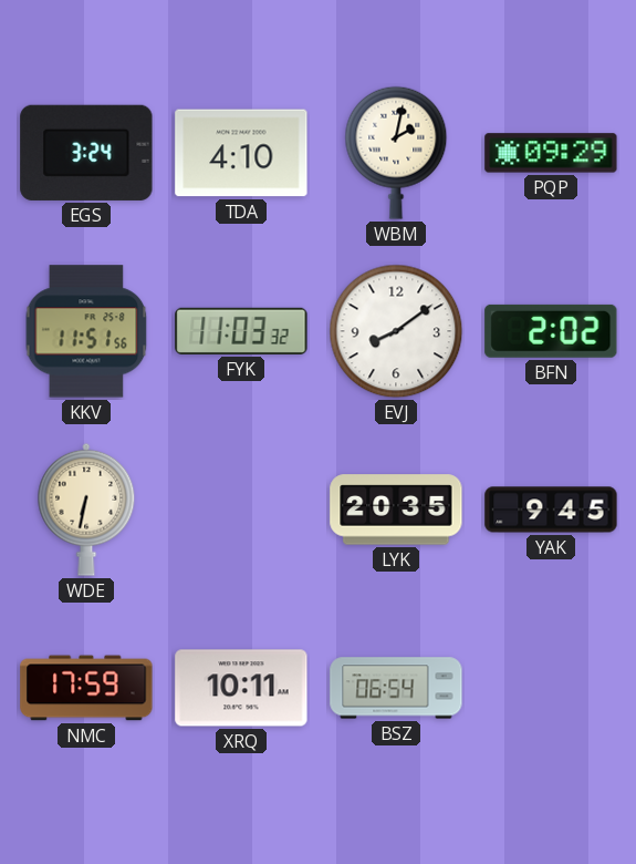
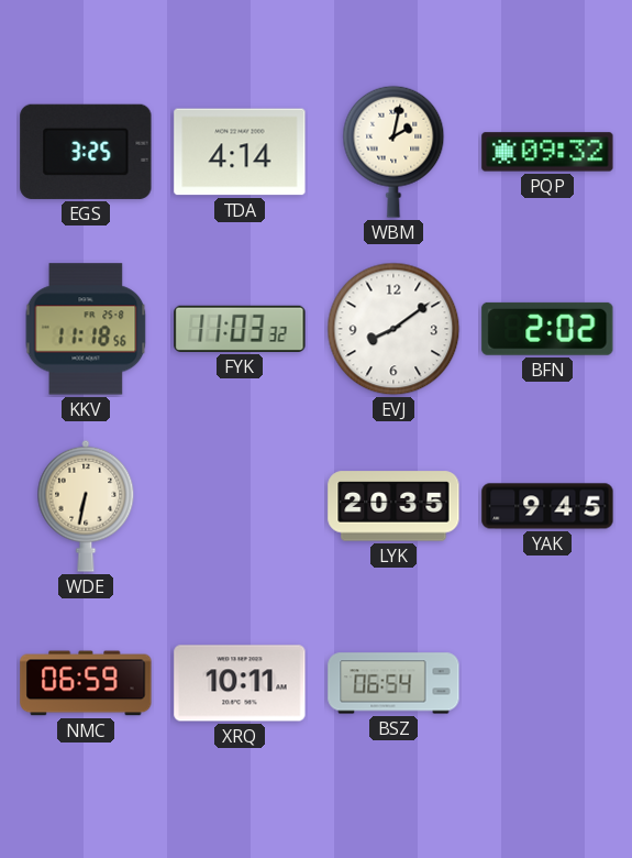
EGS: 3:24 -> 3:25 (86, 152)
TDA: 4:10 -> 4:14 (240, 152)
PQP: 09:29 -> 09:32 (547, 152)
KKV: 11:51 -> 11:18 (86, 329)
NMC: 17:59 -> 06:59 (86, 683)
